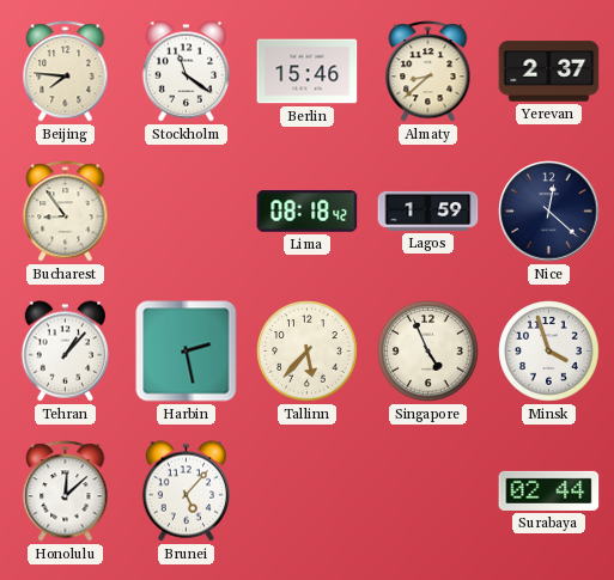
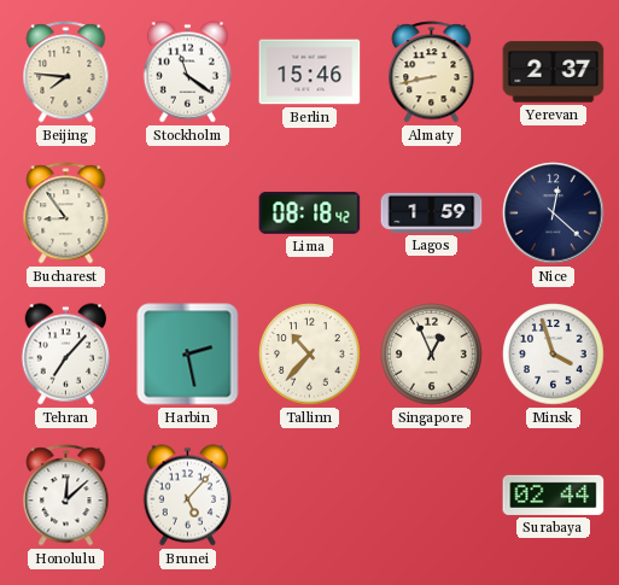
Almaty: 8:38 -> 8:43 (432, 72)
Tehran: 1:07 -> 7:07 (66, 355)
Tallinn: 5:37 -> 10:37 (310, 355)
Singapore: 4:56 -> 12:56 (432, 355)
